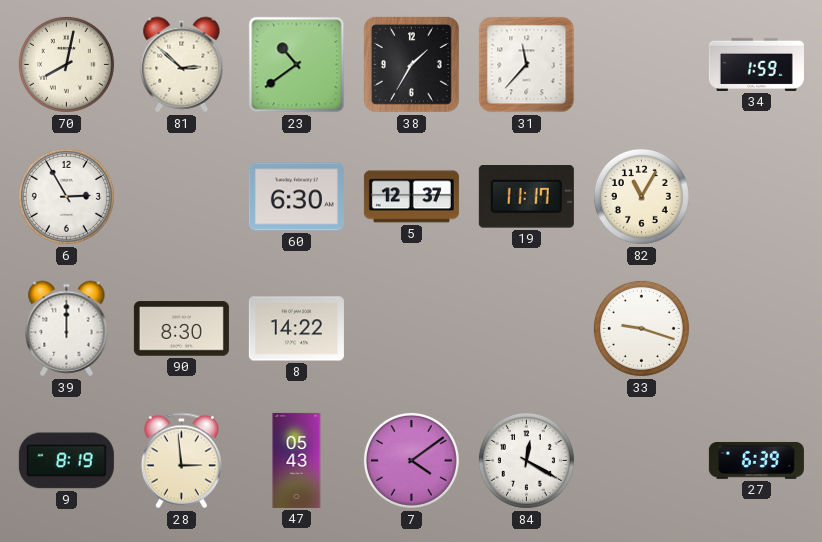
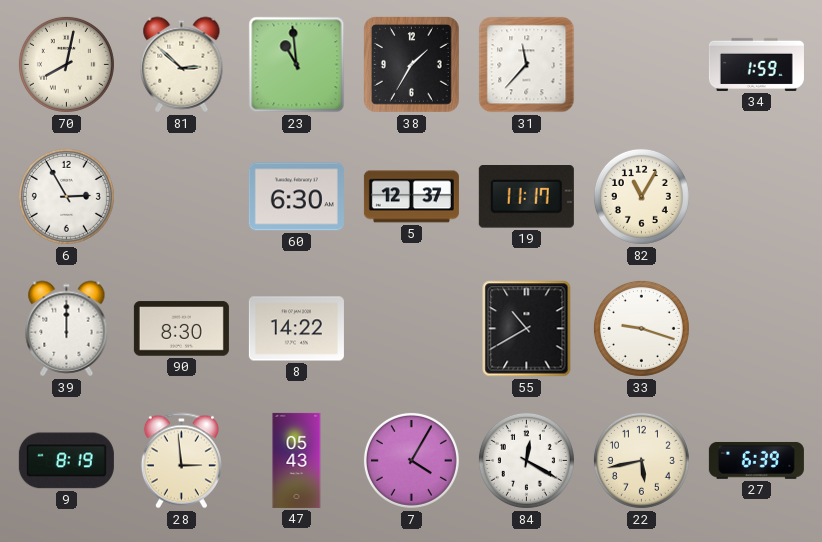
23: 10:39 -> 10:59 (297, 65)
55: none -> 10:40 (527, 329)
7: 4:09 -> 4:05 (411, 460)
22: none -> 5:43 (641, 460)
